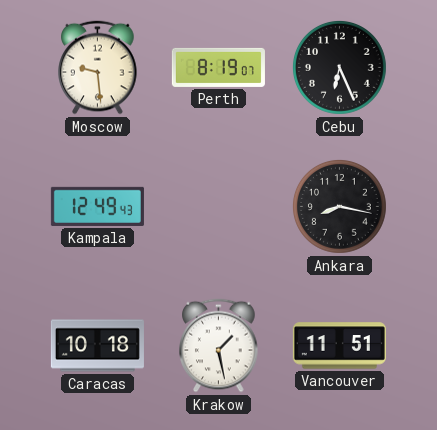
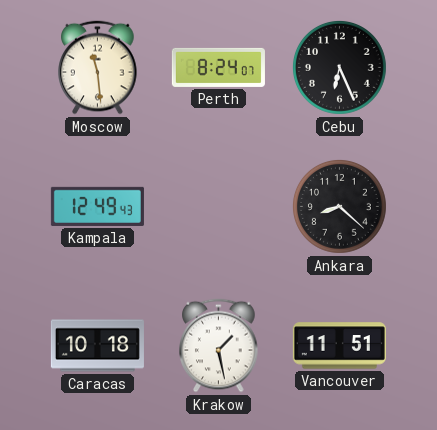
Moscow: 9:29 -> 11:29 (98, 68)
Perth: 8:19 -> 8:24 (218, 67)
Ankara: 8:17 -> 8:22 (339, 206)
